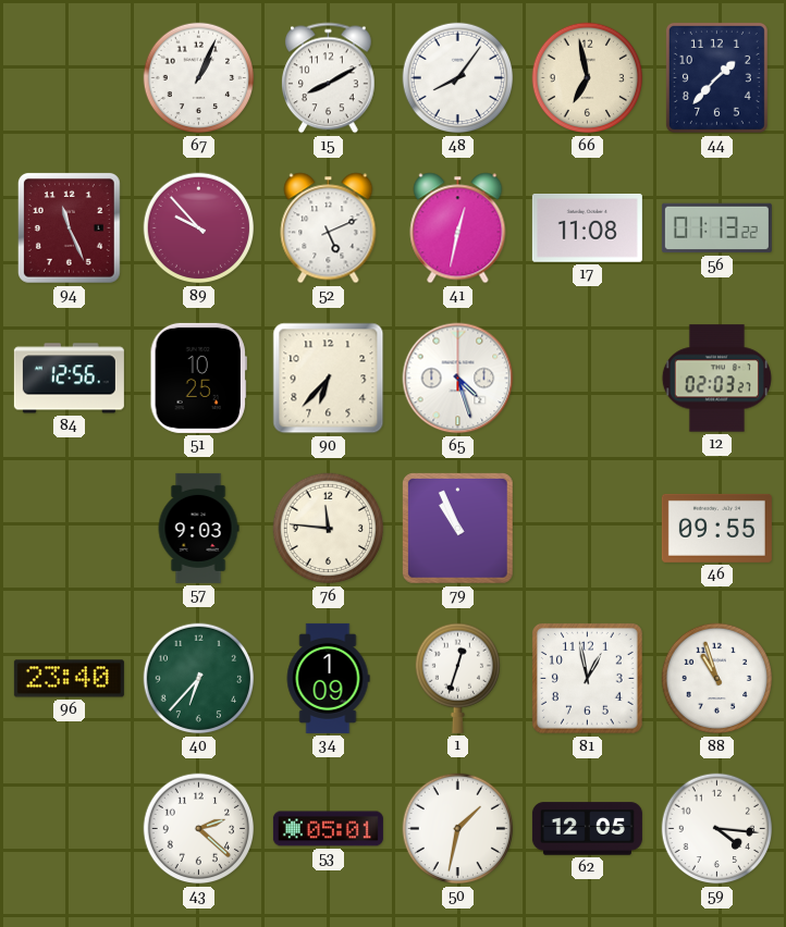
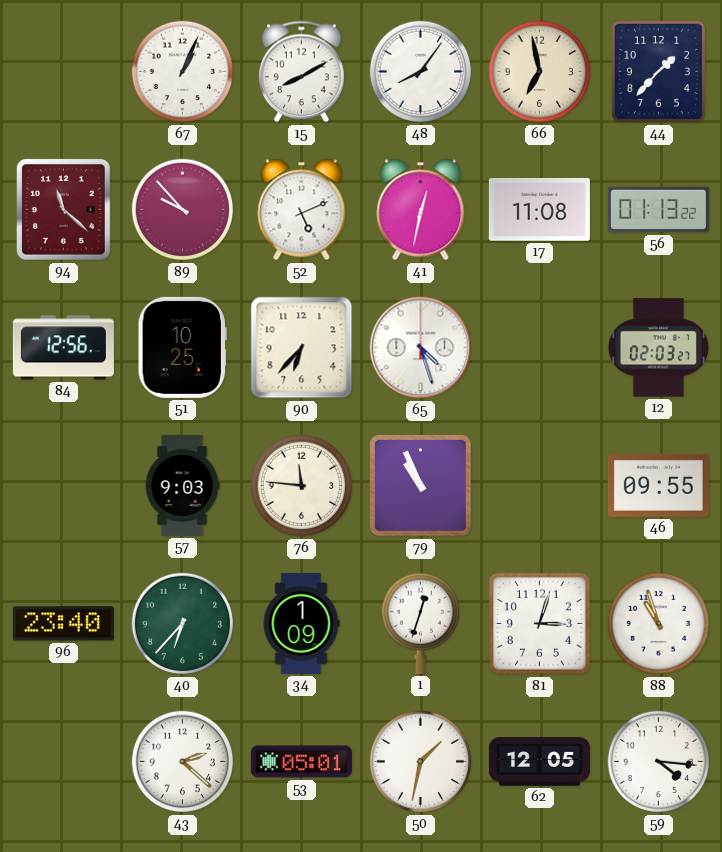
94: 11:26 -> 11:22 (63, 209)
81: 12:58 -> 3:03 (540, 624)
